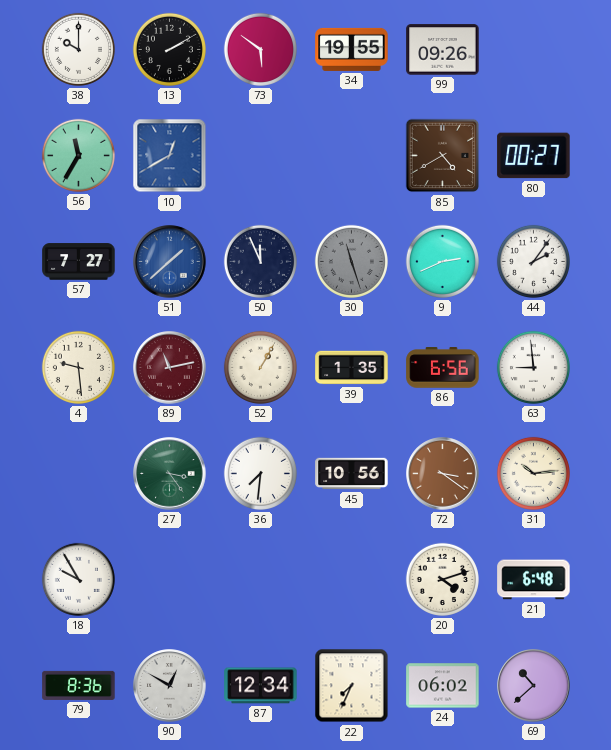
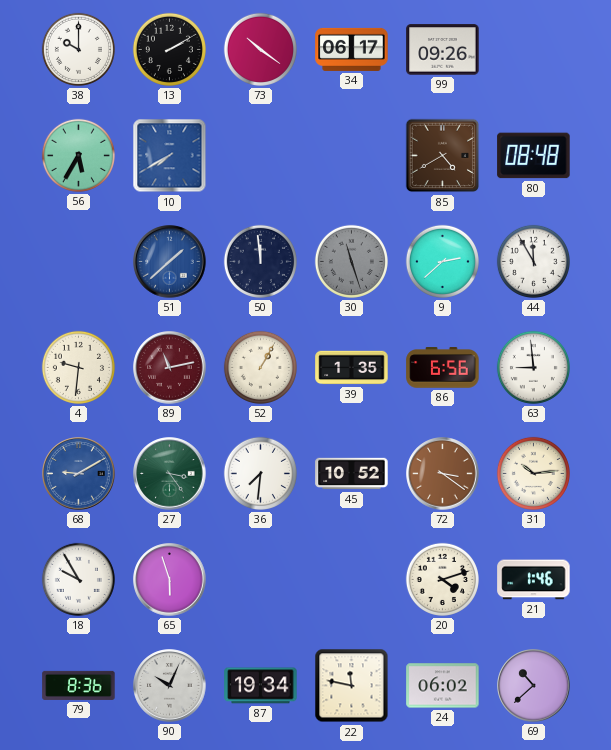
73: 5:51 -> 10:21 (260, 49)
34: 19:55 -> 06:17 (352, 49)
56: 11:35 -> 5:35 (78, 155)
10: 12:40 -> 7:40 (170, 156)
80: 00:27 -> 08:48 (534, 156)
57: 7:27 -> none (79, 262)
50: 11:56 -> 11:59 (260, 261)
9: 2:41 -> 2:38 (442, 261)
44: 2:06 -> 11:55 (533, 261)
4: 9:29 -> 9:31 (78, 367)
68: none -> 9:10 (79, 474)
45: 10:56 -> 10:52 (352, 474)
65: none -> 5:57 (170, 580)
21: 6:48 -> 1:46 (534, 580)
90: 12:50 -> 10:04 (170, 686)
87: 12:34 -> 19:34 (261, 686)
22: 7:34 -> 11:47 (352, 686)
